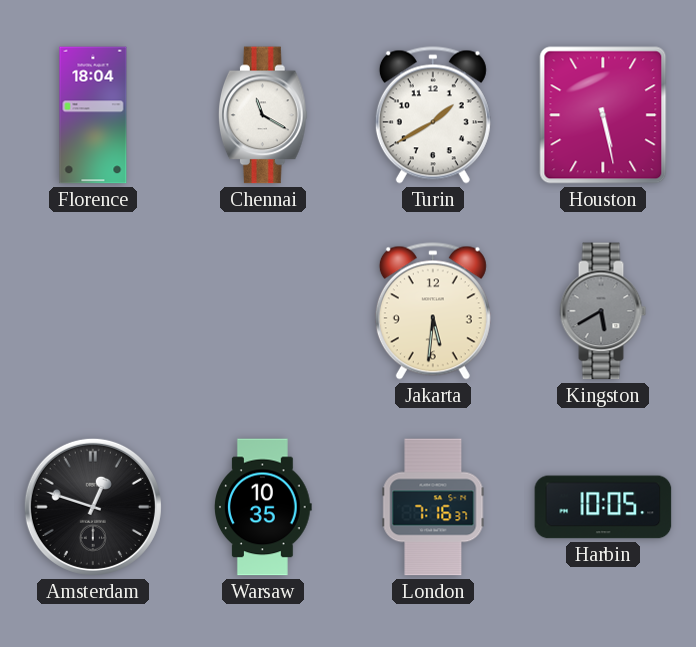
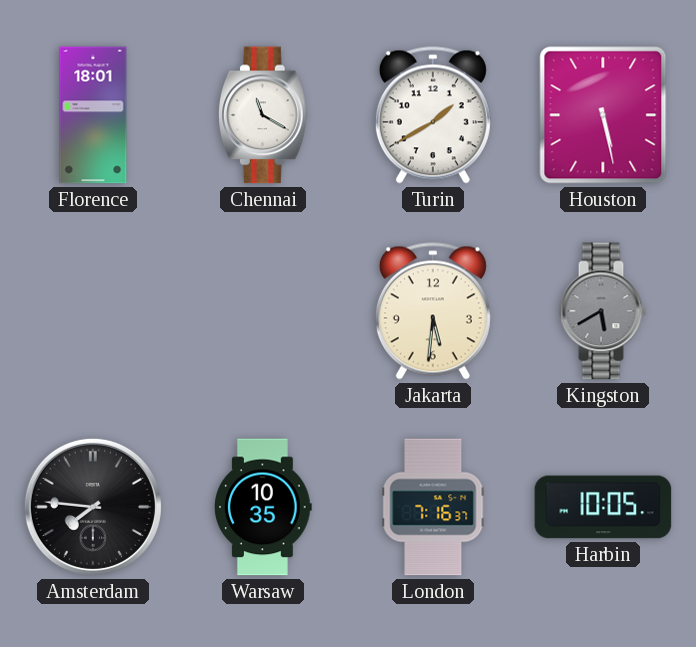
Florence: 18:04 -> 18:01 (93, 115)
Amsterdam: 12:48 -> 7:46 (93, 507)
